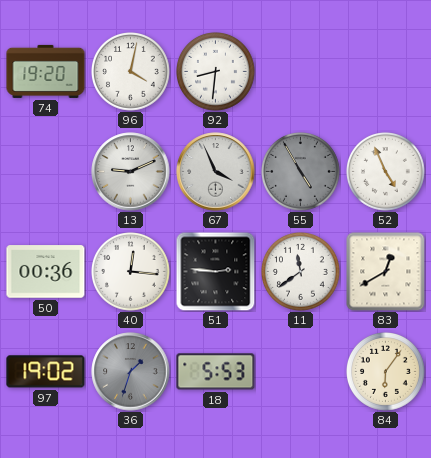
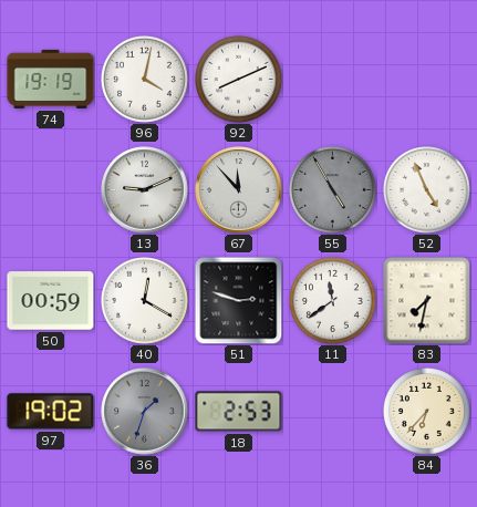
74: 19:20 -> 19:19 (51, 79)
92: 8:31 -> 8:11 (239, 80)
67: 3:56 -> 11:53 (239, 190)
50: 00:36 -> 00:59 (51, 301)
40: 12:16 -> 12:20 (145, 301)
51: 2:46 -> 2:48 (238, 300)
83: 12:40 -> 7:32 (427, 301)
18: 5:53 -> 2:53 (239, 412)
84: 6:06 -> 6:37 (427, 412)
